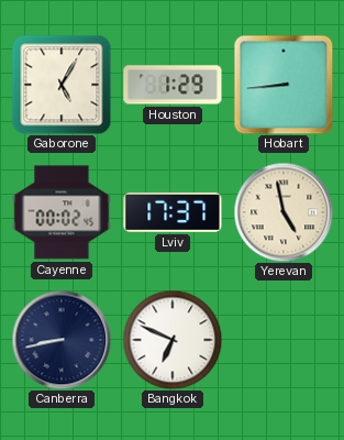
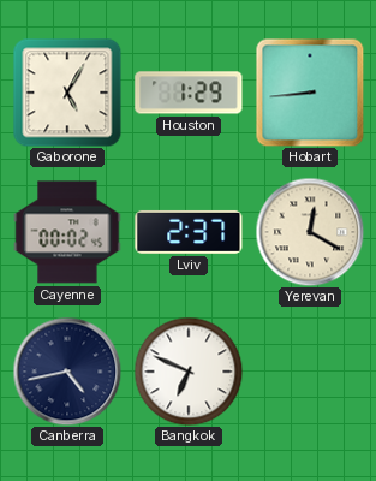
Lviv: 17:37 -> 2:37 (189, 232)
Yerevan: 4:58 -> 12:20 (310, 232)
Canberra: 8:43 -> 4:43 (67, 372)
